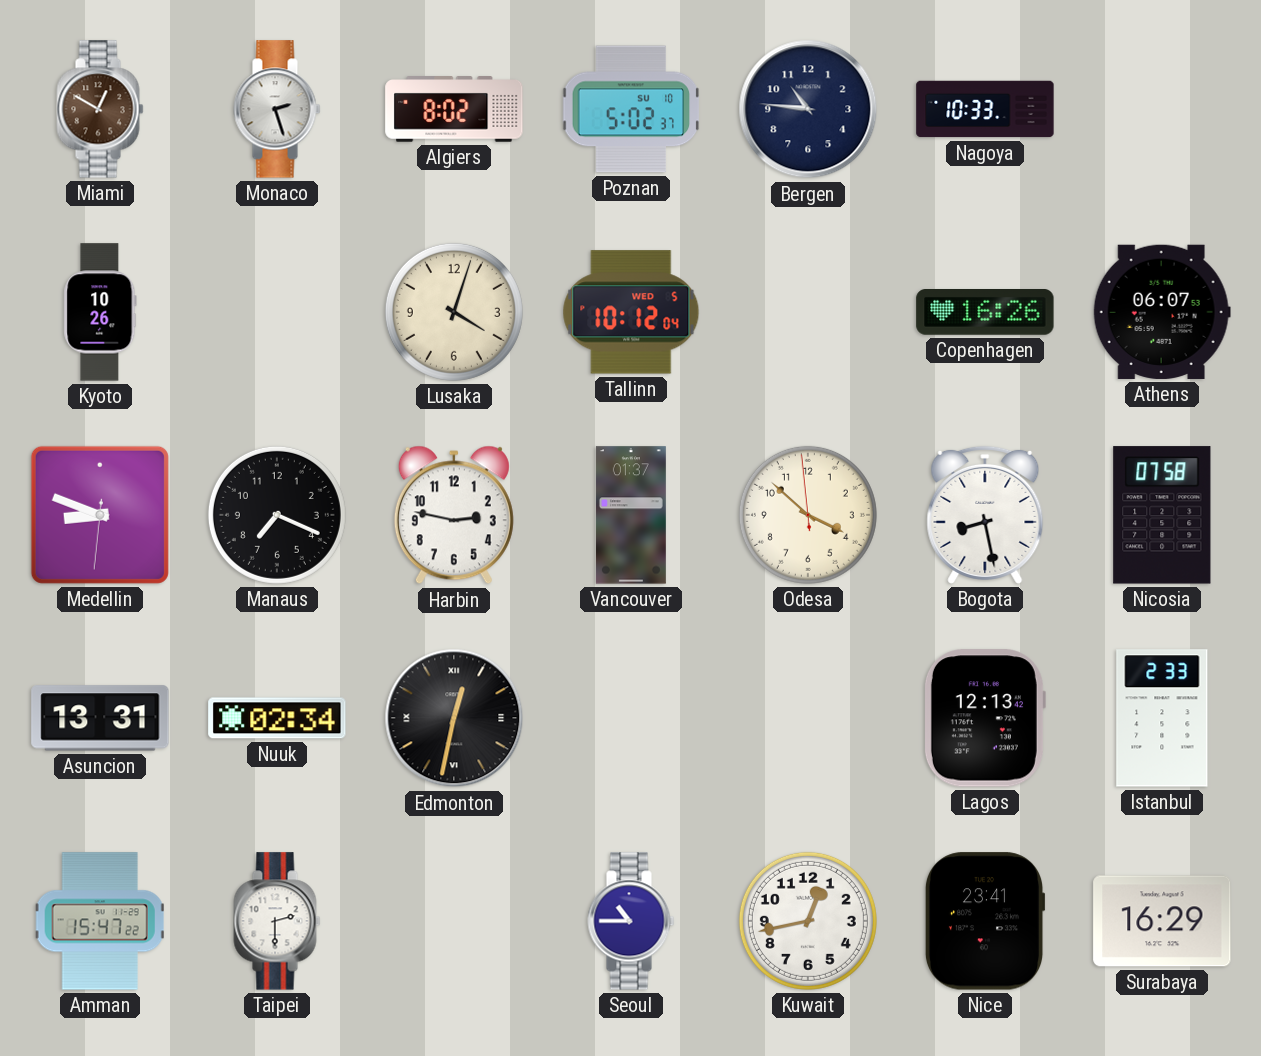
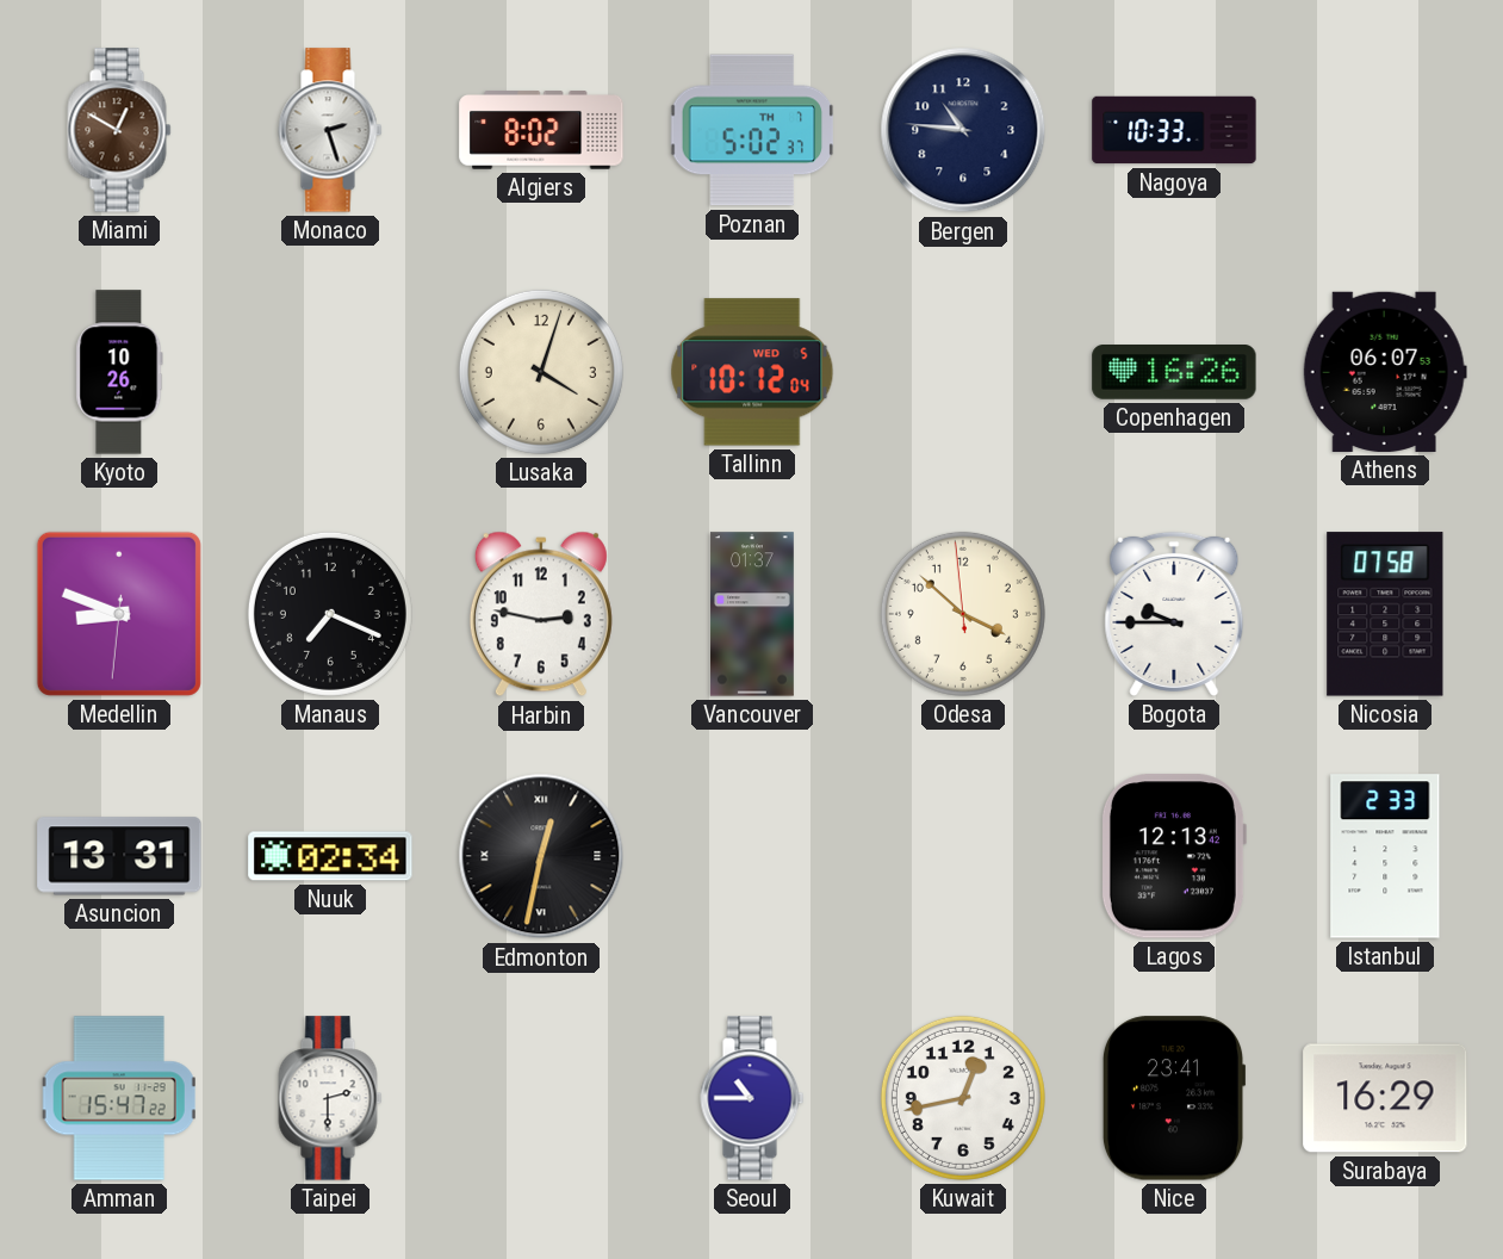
Poznan date: SU 10 -> TH 7 (752, 130)
Bogota: 8:28 -> 9:45 (1174, 614)
